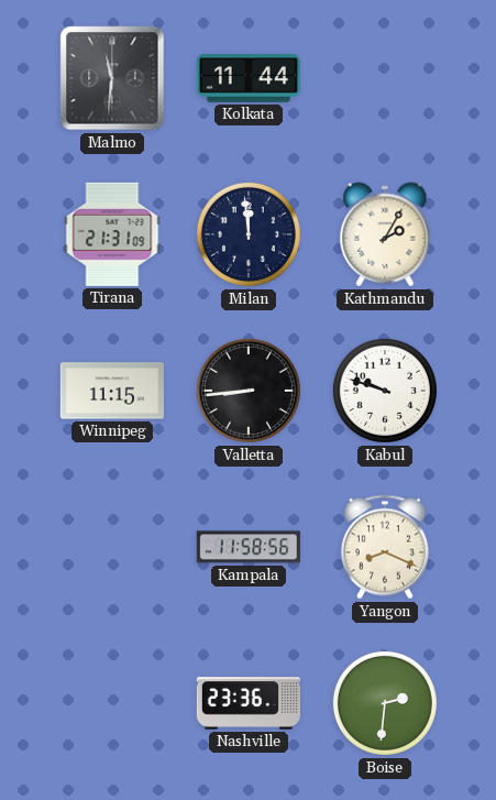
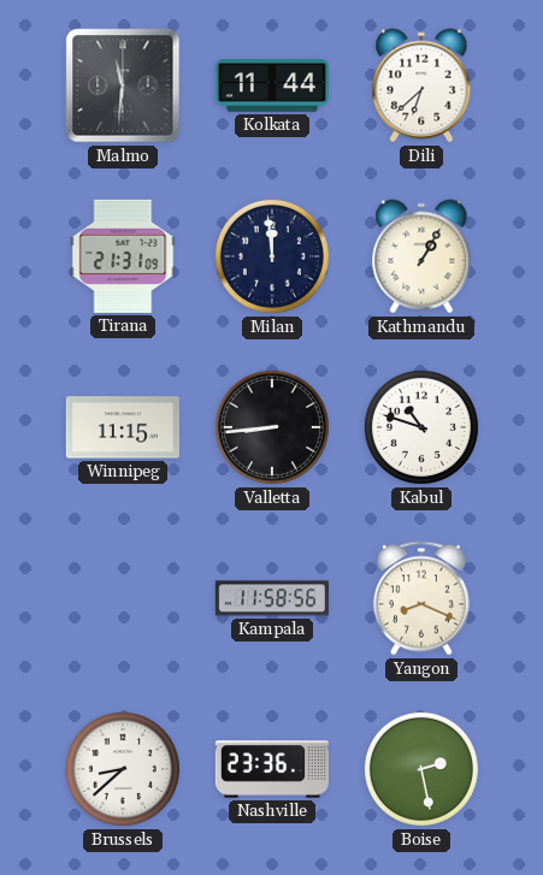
Dili: none -> 6:38 (421, 85)
Kathmandu: 2:05 -> 1:05 (421, 256)
Kabul: 9:48 -> 10:48 (421, 427)
Brussels: none -> 8:38 (123, 769)
Boise: 2:31 -> 2:28 (421, 769)
